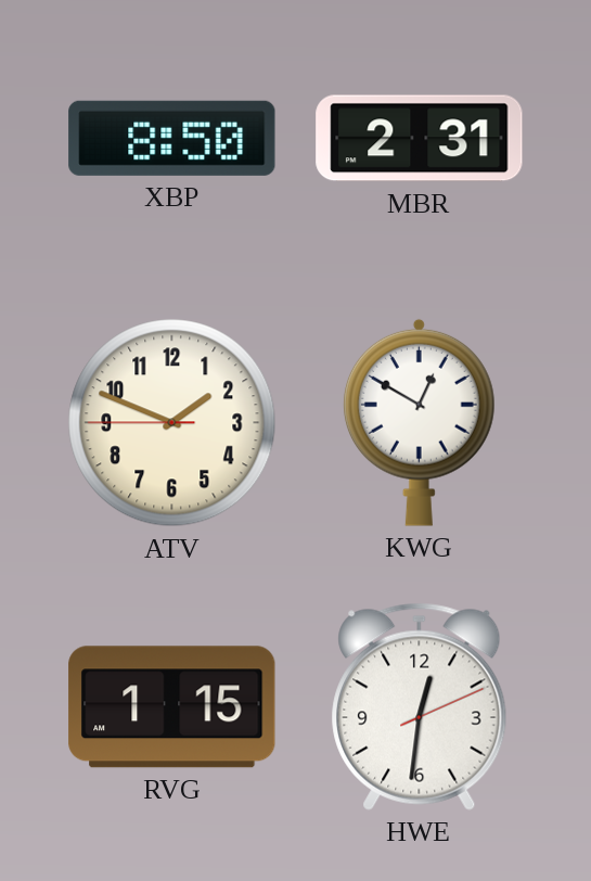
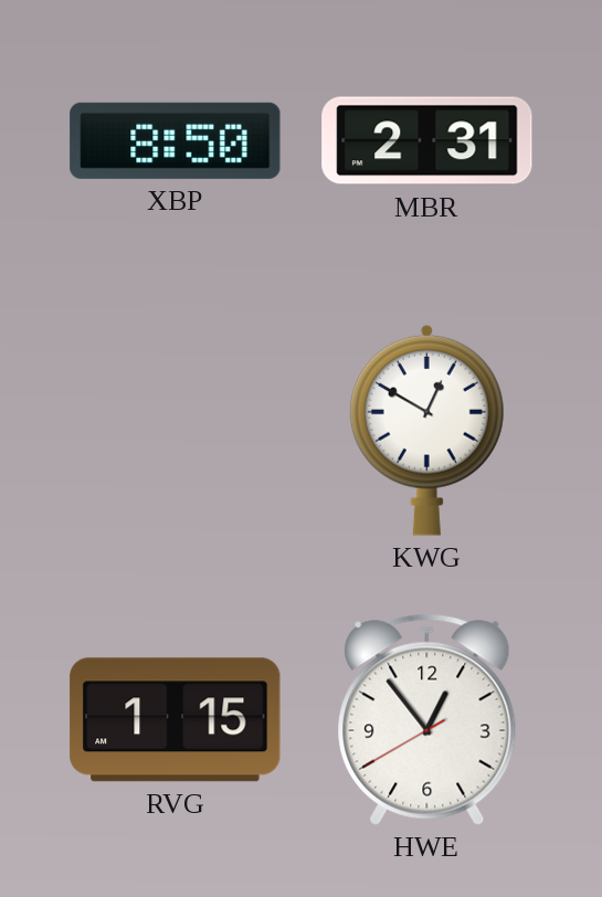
ATV: 1:48 -> none (172, 423)
HWE: 12:31 -> 12:53 (427, 719)
